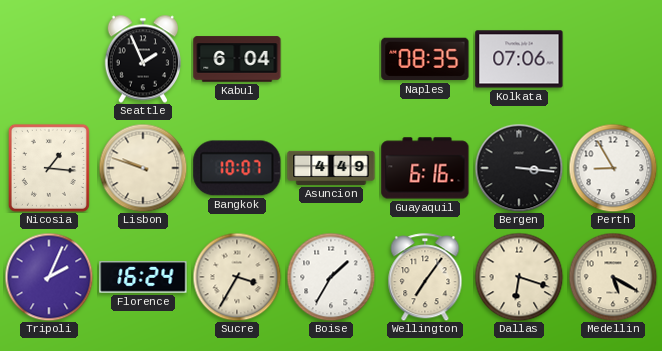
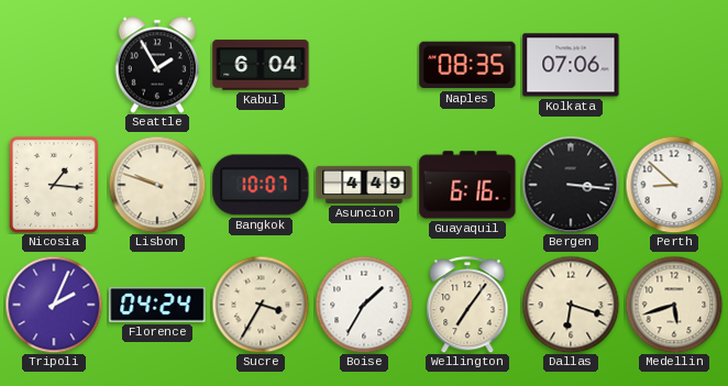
Seattle: 1:56 -> 1:55 (156, 65)
Perth: 8:55 -> 8:52 (674, 185)
Florence: 16:24 -> 04:24 (157, 305)
Medellin: 5:20 -> 5:42 (674, 305)
